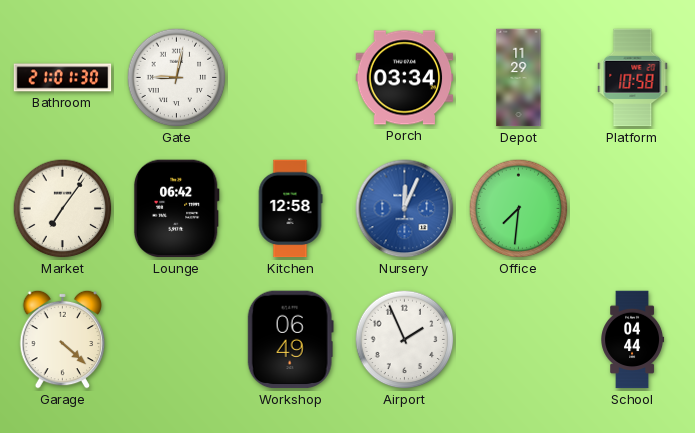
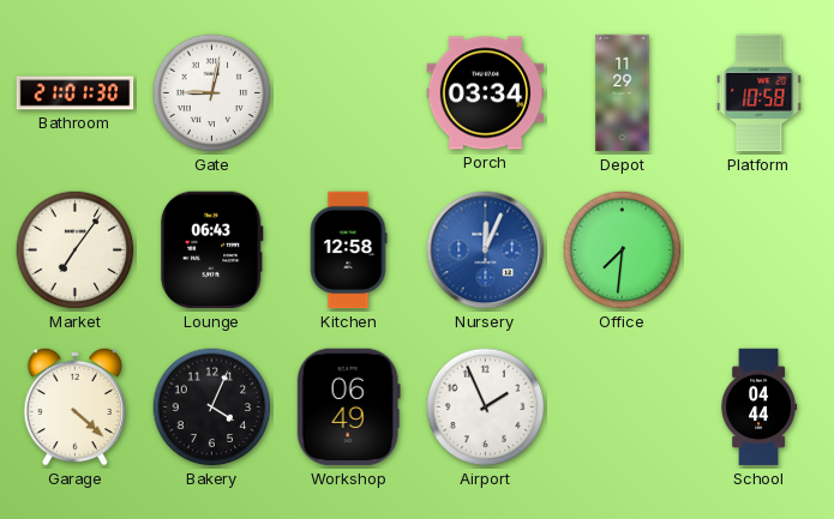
Lounge: 06:42 -> 06:43 (211, 251)
Bakery: none -> 4:04 (212, 408)
